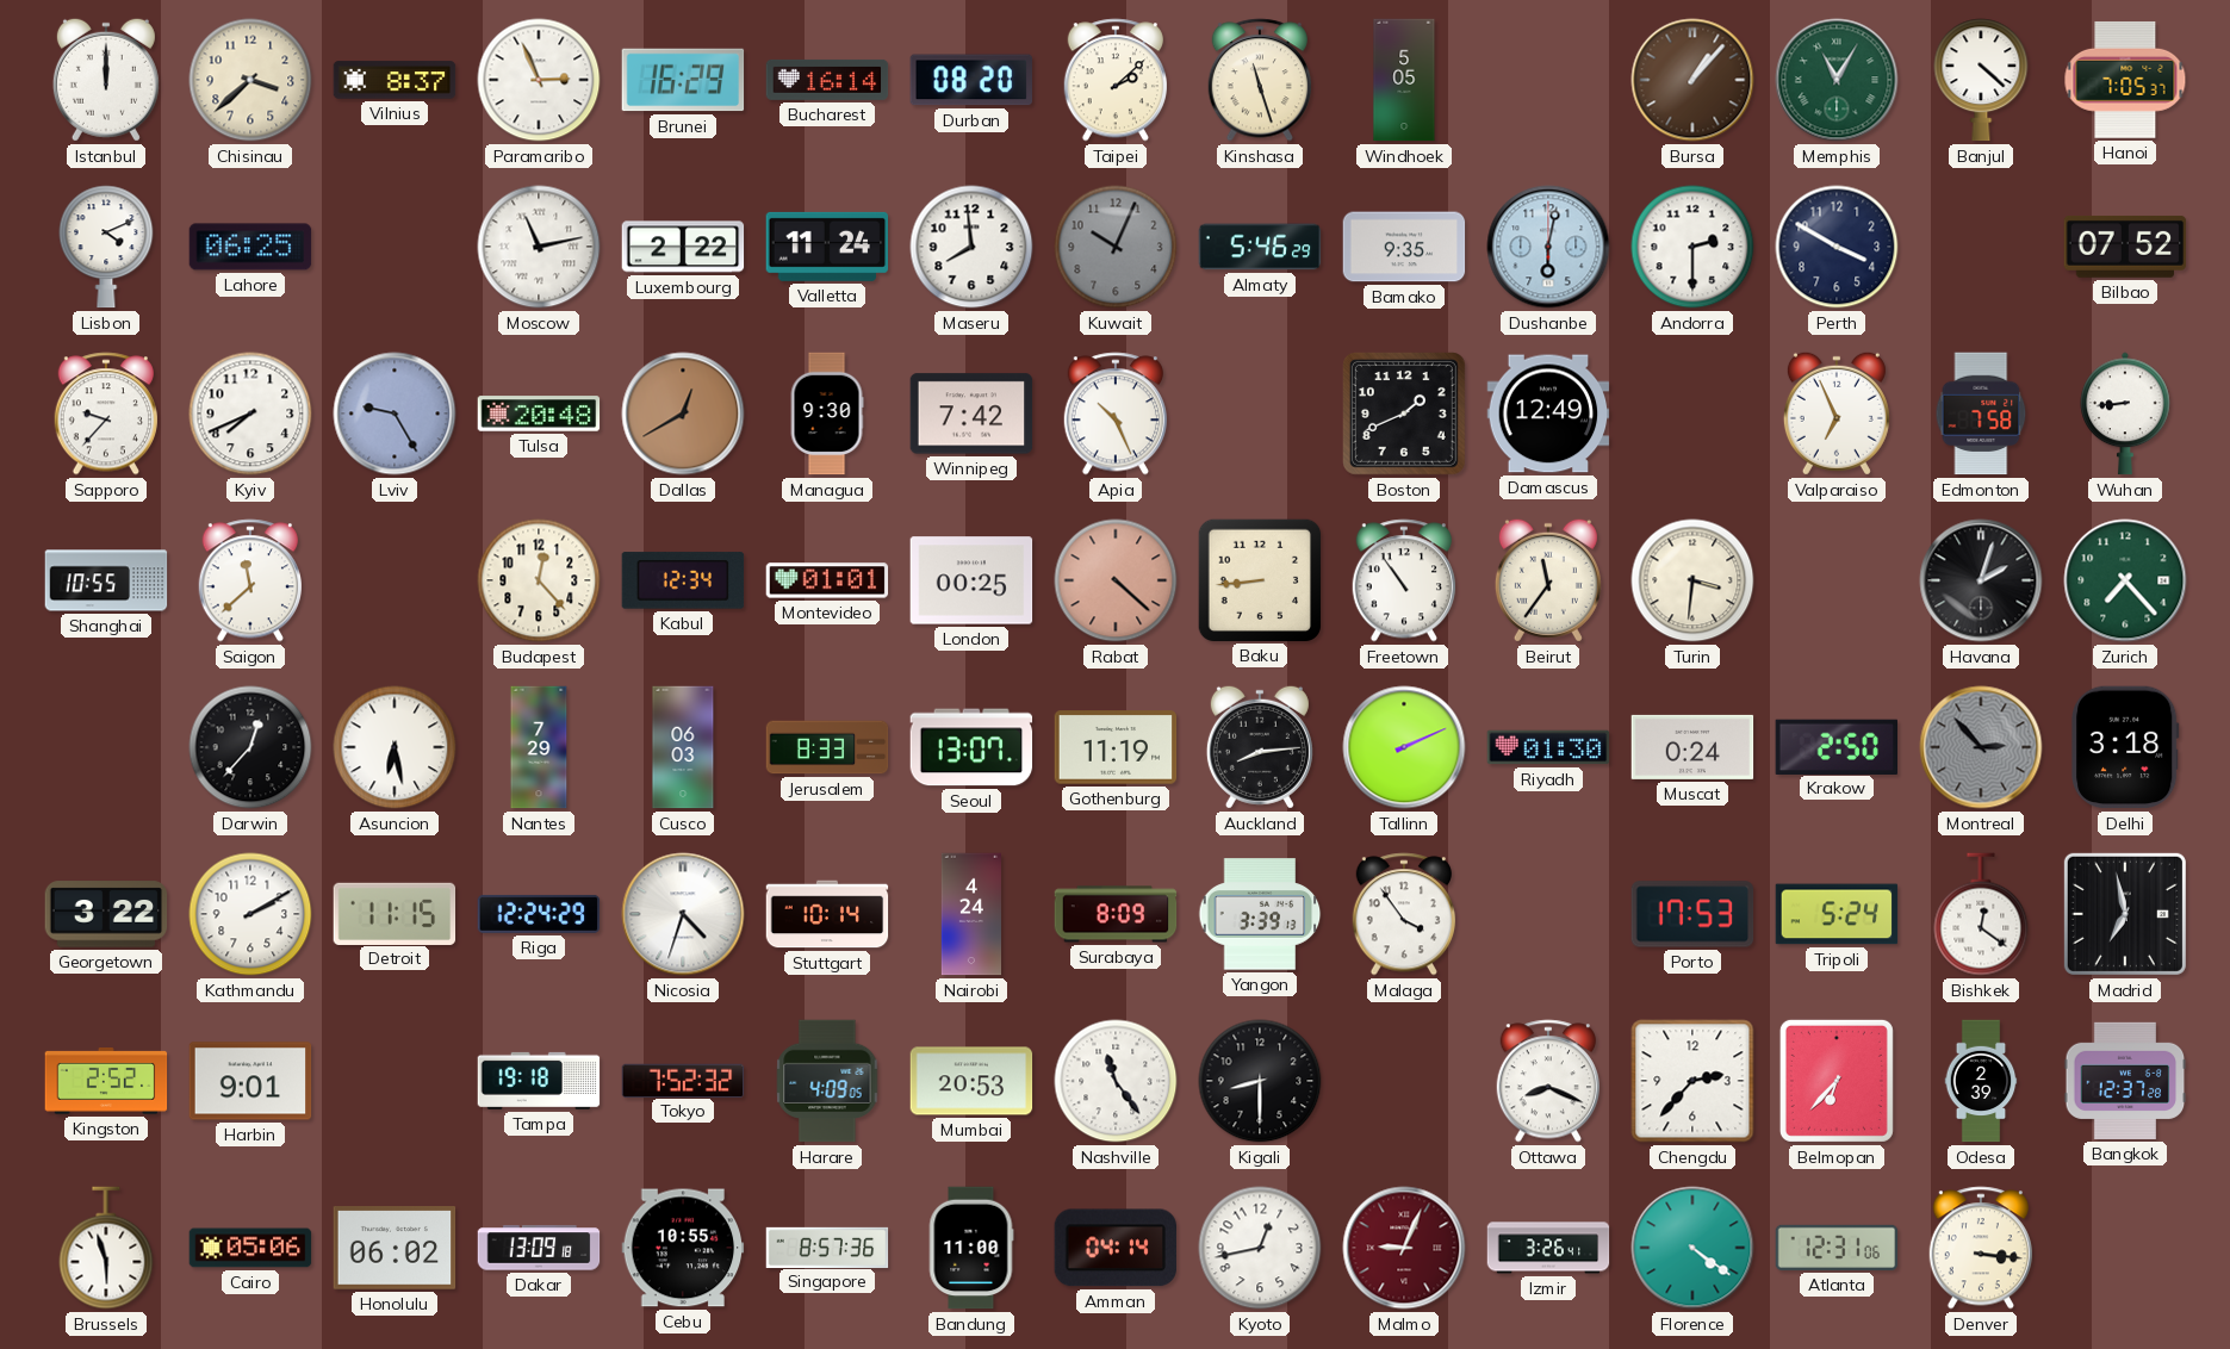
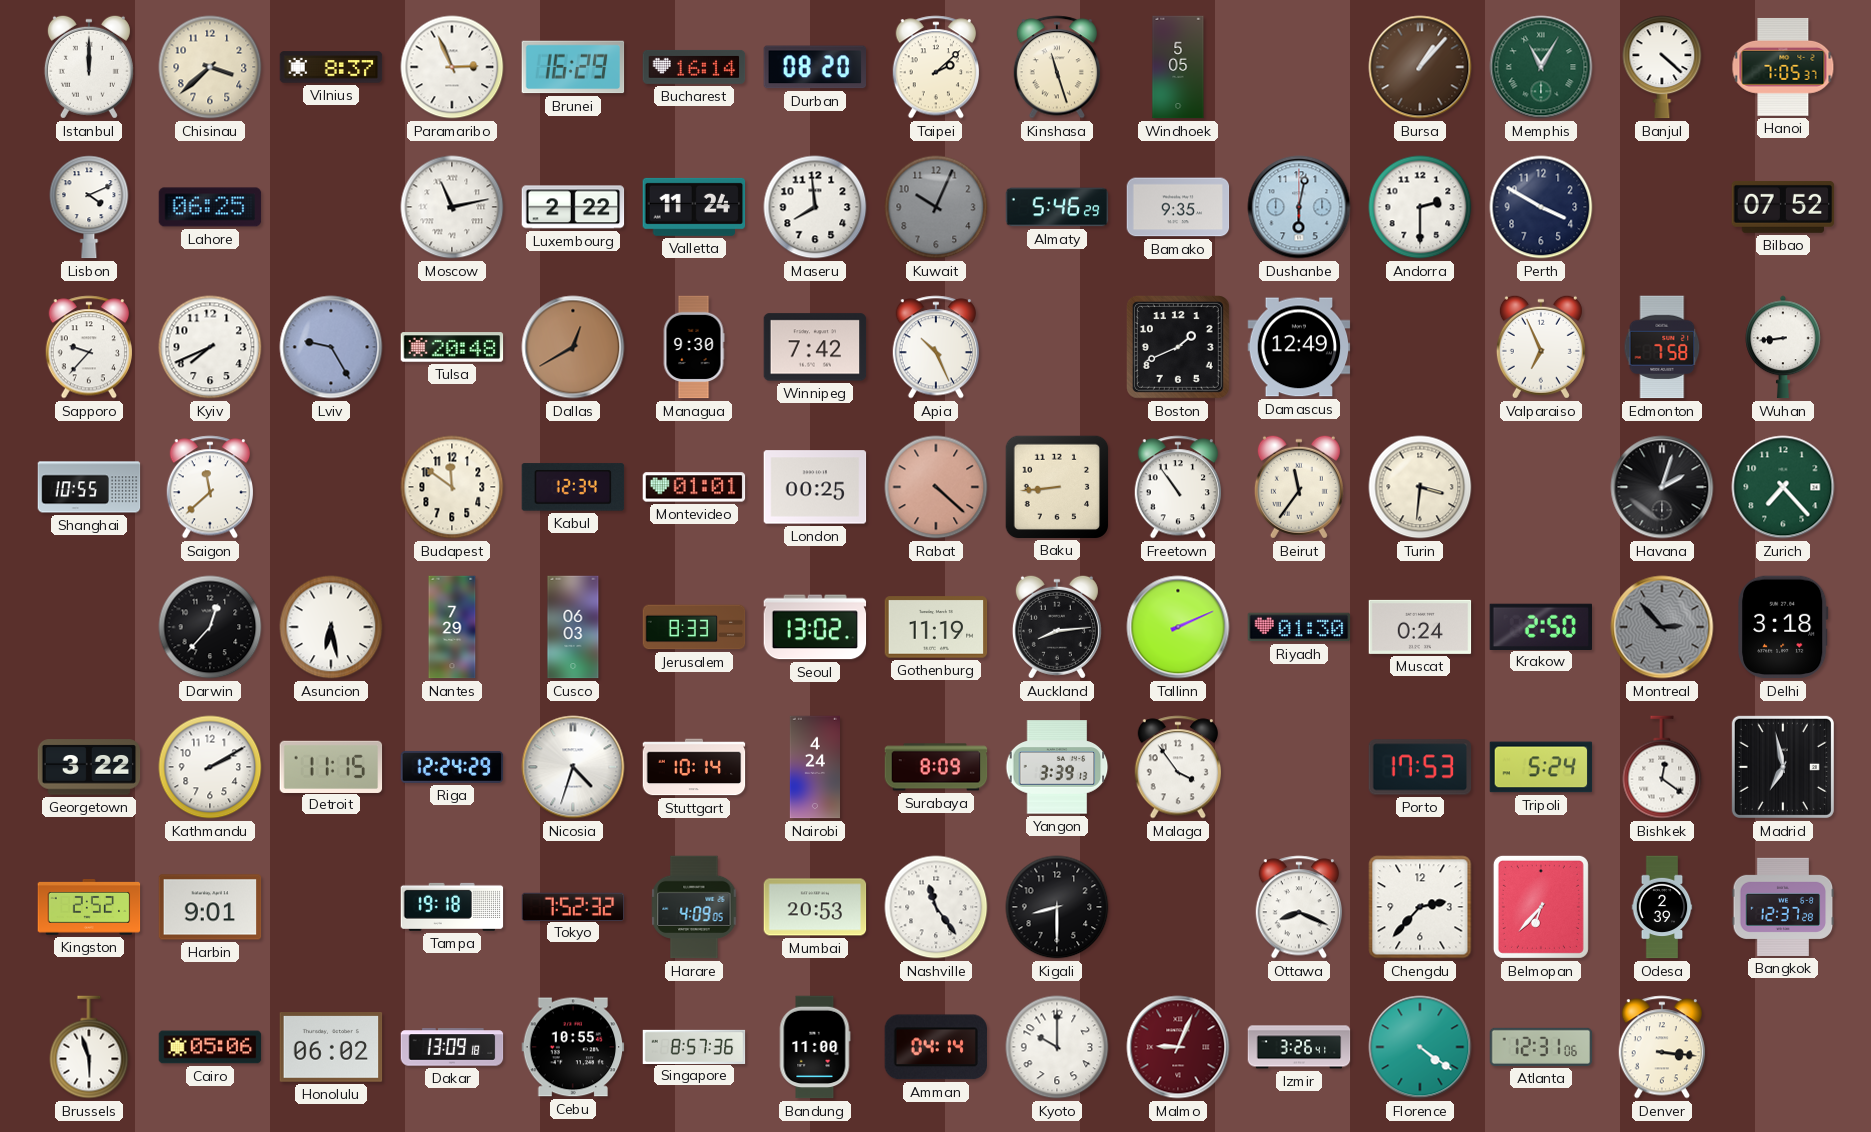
Budapest: 12:23 -> 11:51 (452, 487)
Seoul: 13:07 -> 13:02 (815, 627)
Kyoto: 12:43 -> 10:00 (1057, 1047)
